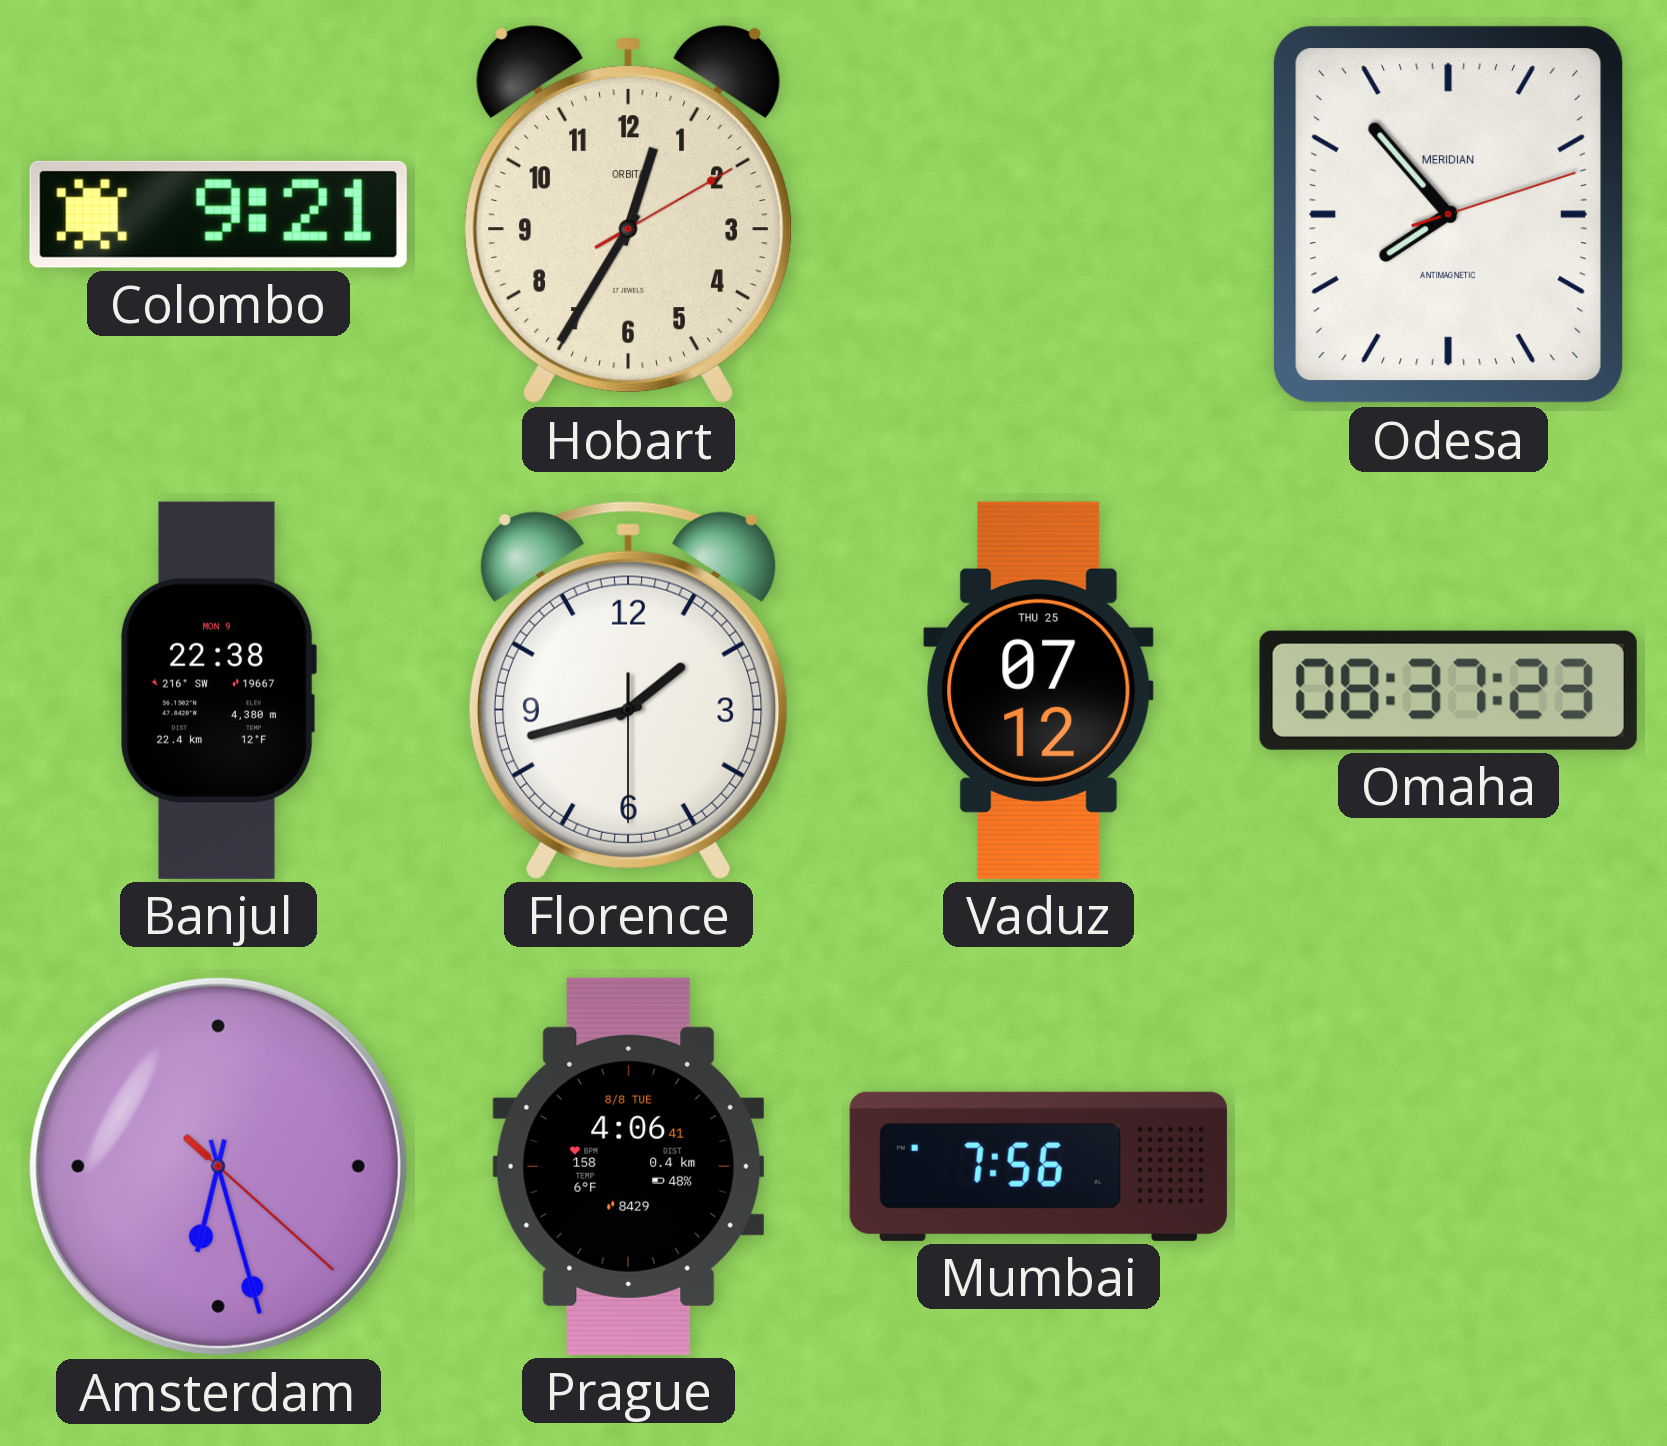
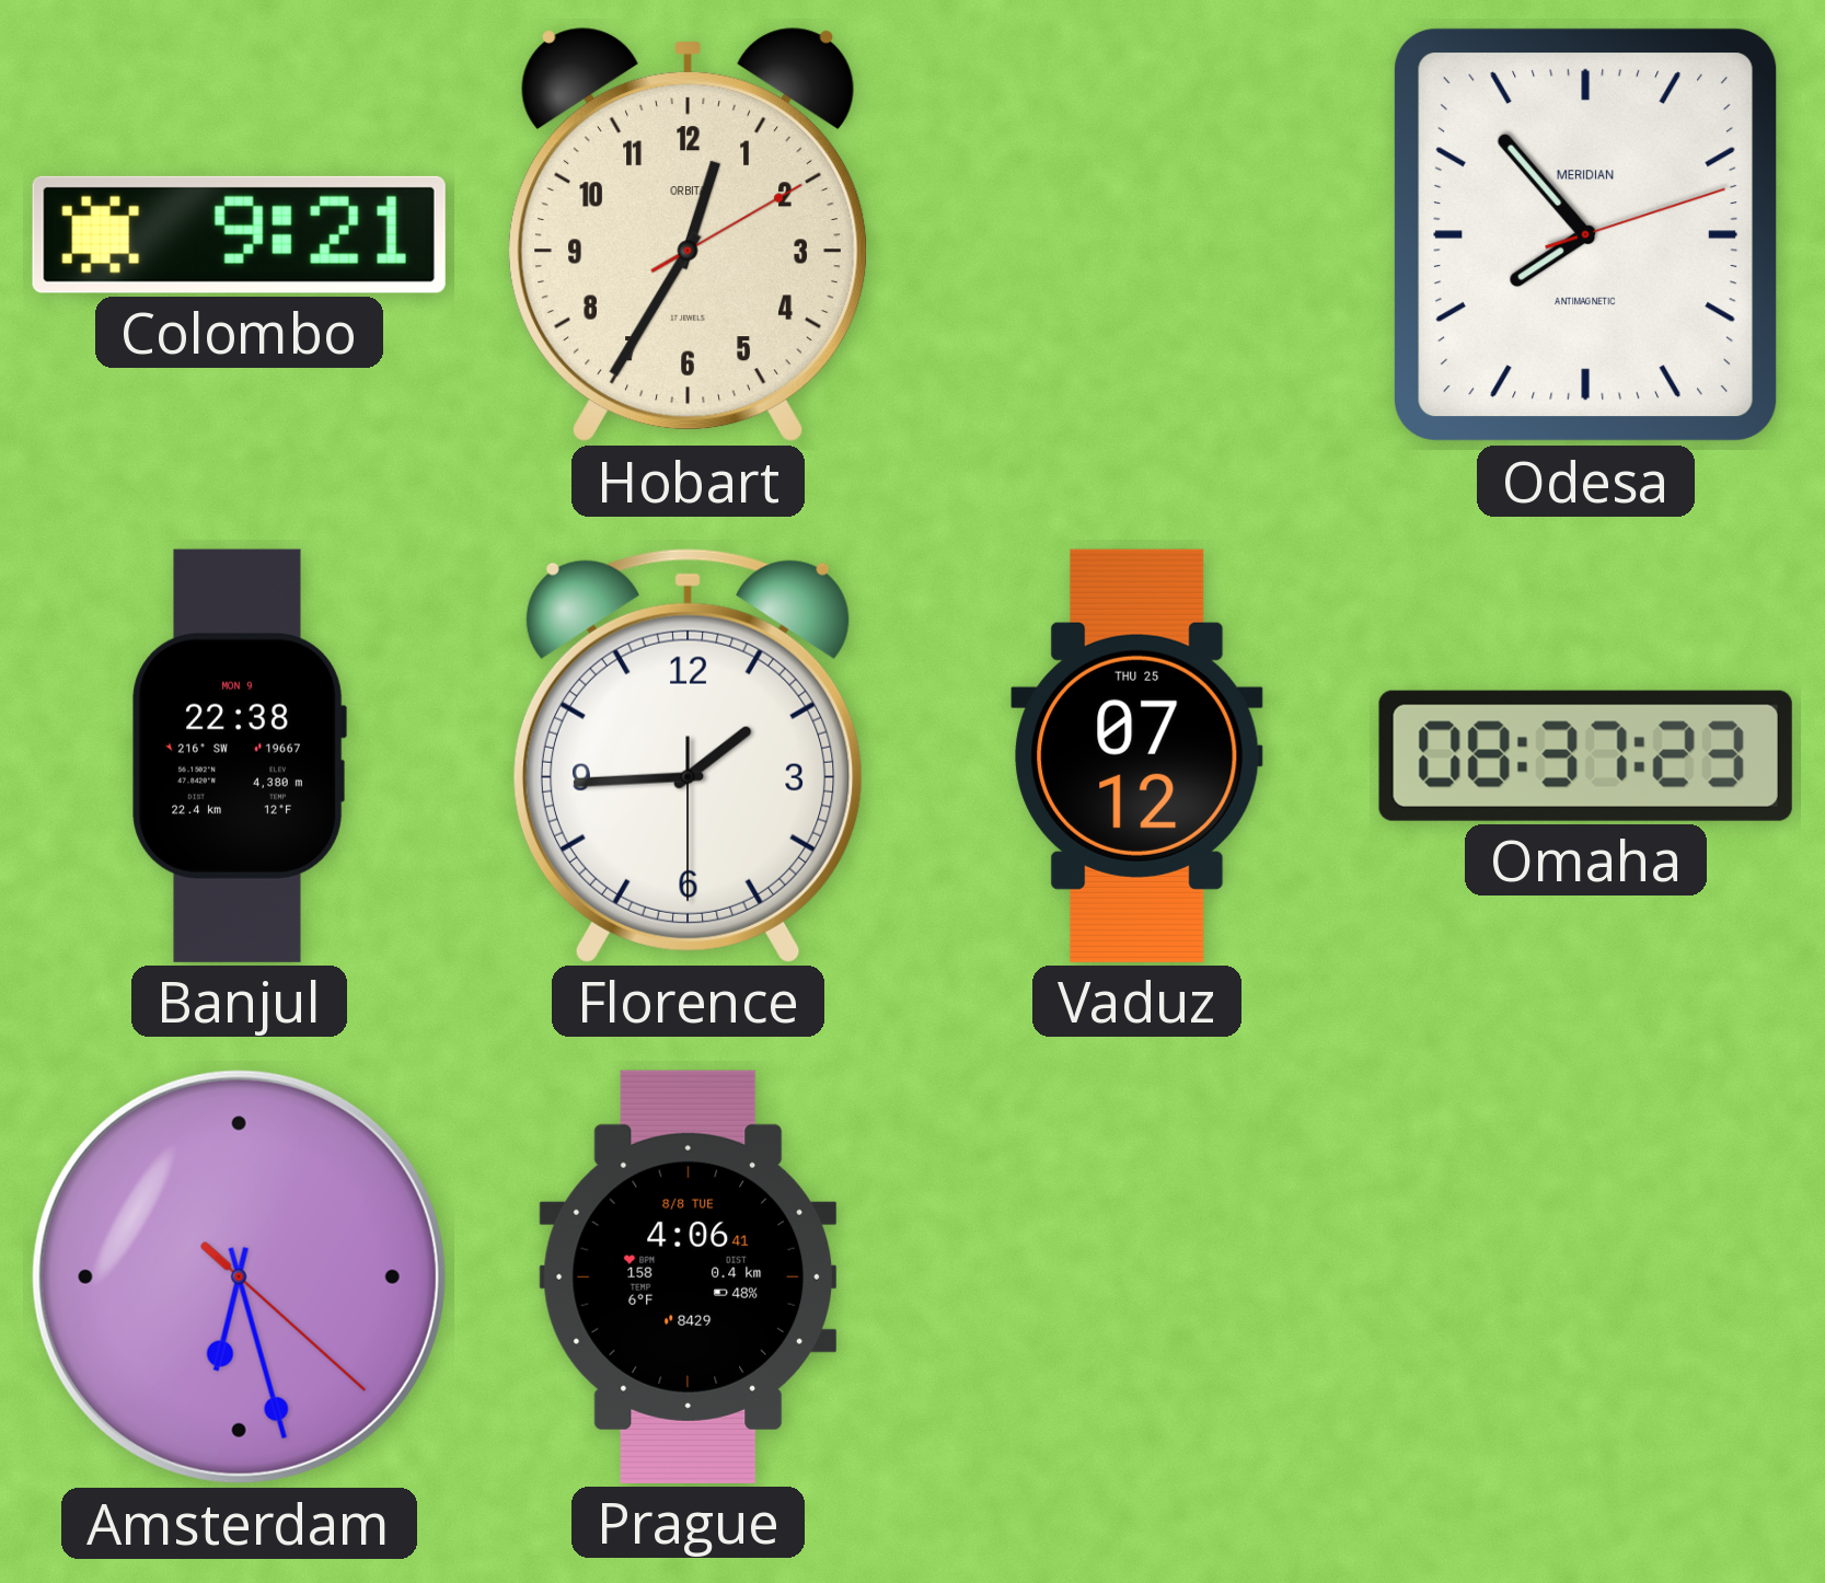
Florence: 1:42 -> 1:44 (688, 755)
Mumbai: 7:56 -> none (1038, 1166)
